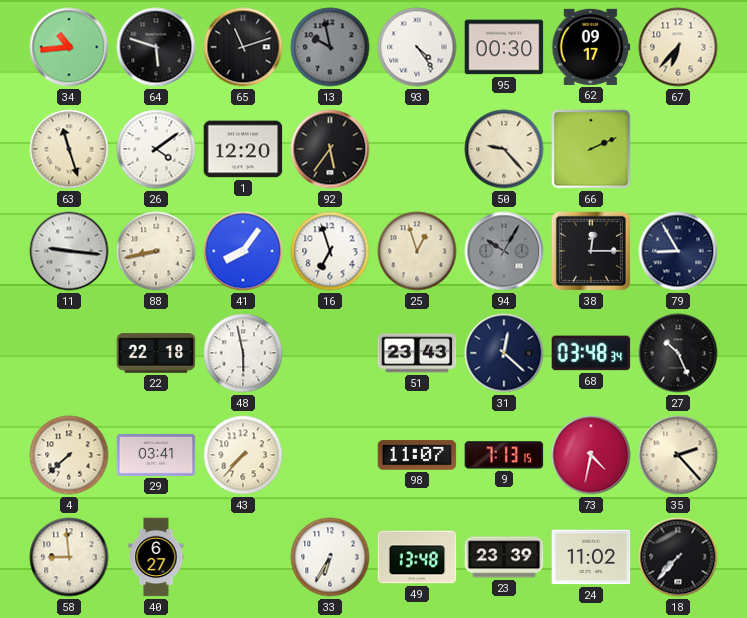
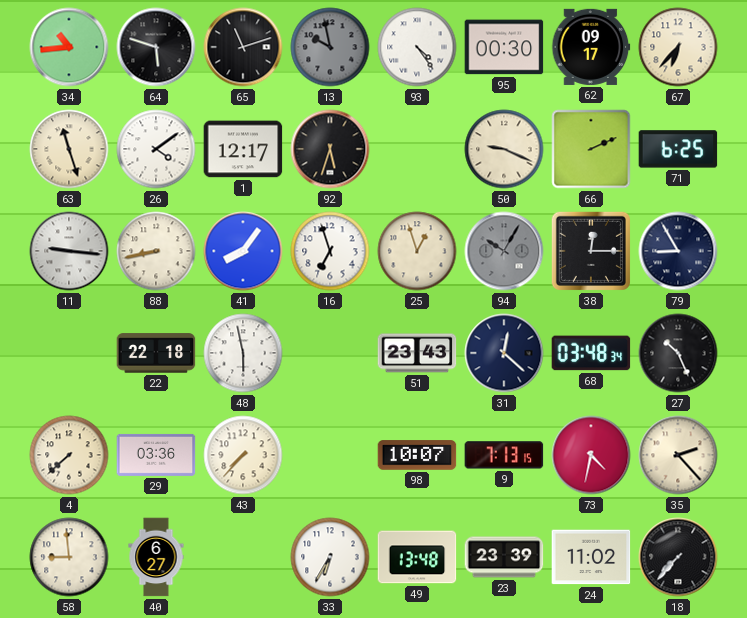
1: 12:20 -> 12:17 (243, 149)
92: 5:36 -> 5:33 (330, 149)
50: 9:23 -> 9:19 (504, 149)
71: none -> 6:25 (678, 149)
29: 03:41 -> 03:36 (156, 455)
98: 11:07 -> 10:07 (417, 455)
